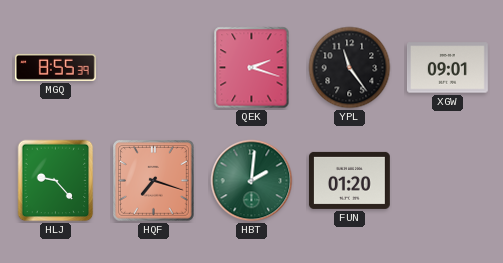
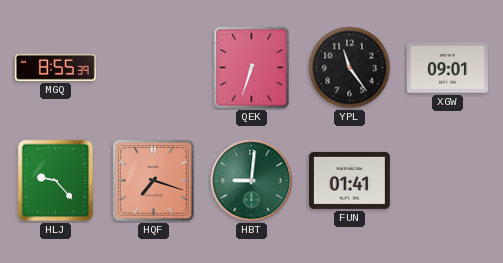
QEK: 2:18 -> 6:33 (252, 68)
HBT: 2:01 -> 9:01 (252, 181)
FUN: 01:20 -> 01:41 (349, 180)
